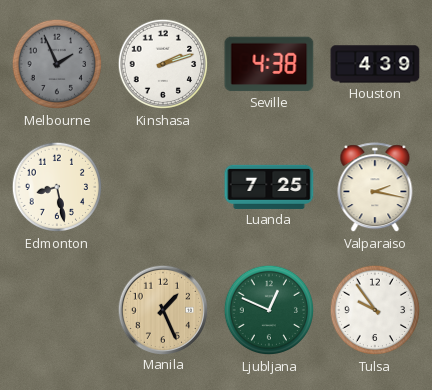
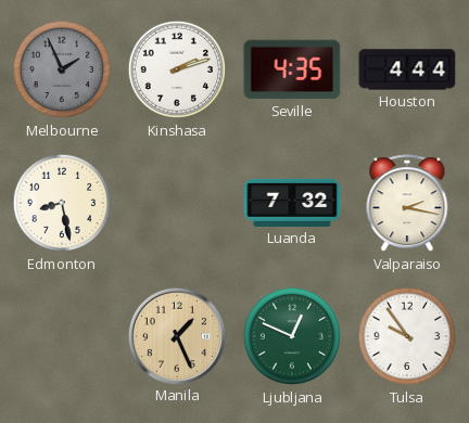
Seville: 4:38 -> 4:35 (292, 69)
Houston: 4:39 -> 4:44 (407, 69)
Luanda: 7:25 -> 7:32 (292, 203)
